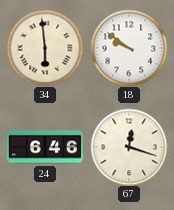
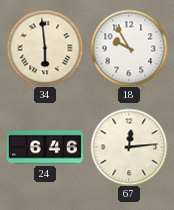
18: 9:51 -> 9:55 (129, 48)
67: 12:18 -> 12:14 (129, 147)
